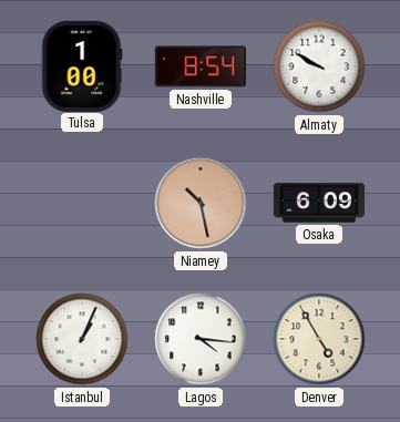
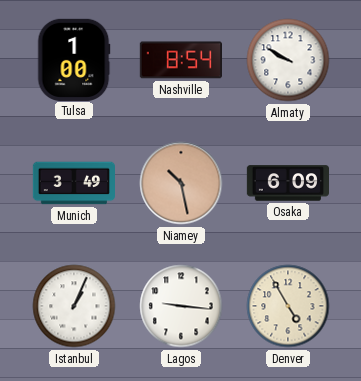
Munich: none -> 3:49 (73, 183)
Lagos: 4:16 -> 9:16 (181, 306)
